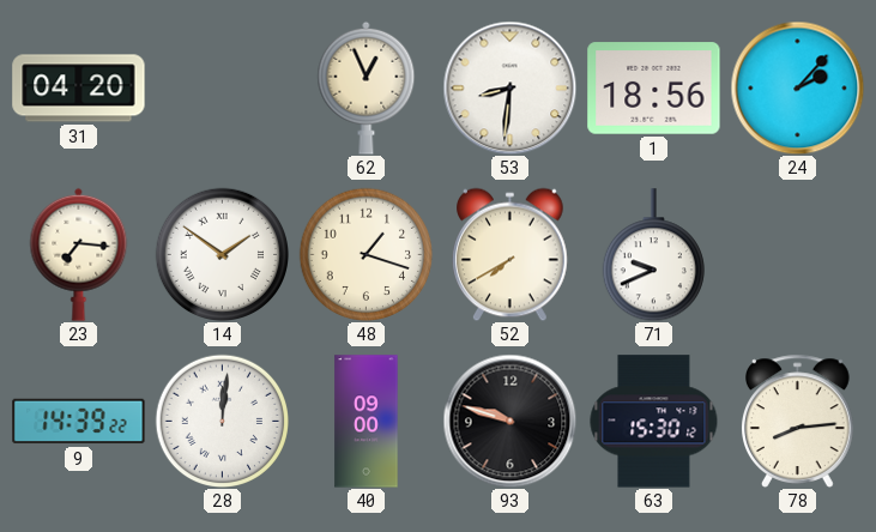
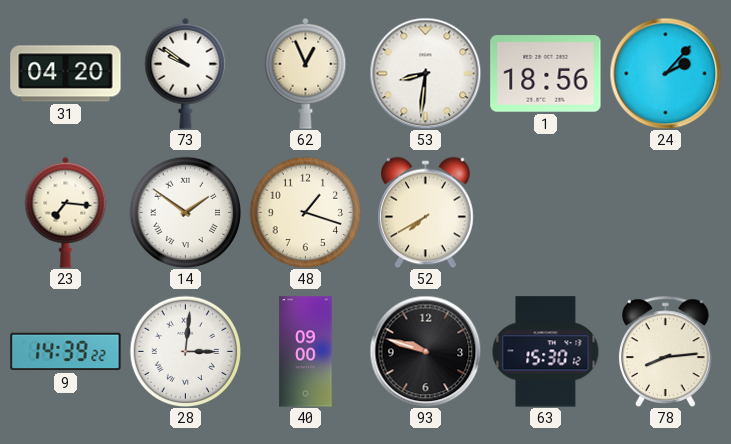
73: none -> 9:51 (186, 73)
71: 9:41 -> none (653, 255)
28: 12:01 -> 3:01 (185, 351)
